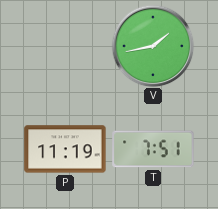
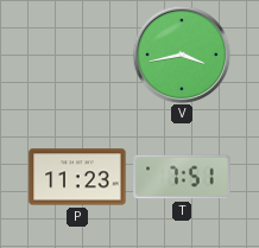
V: 1:43 -> 3:43 (182, 55)
P: 11:19 -> 11:23 (77, 177)
